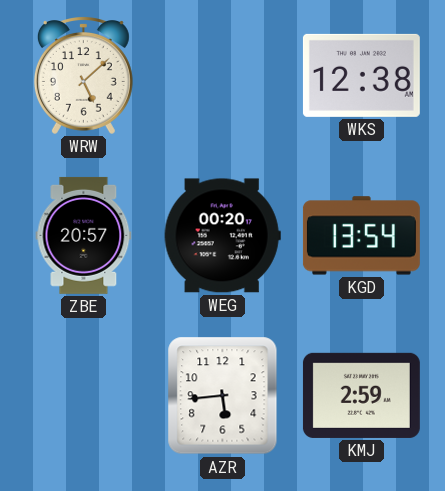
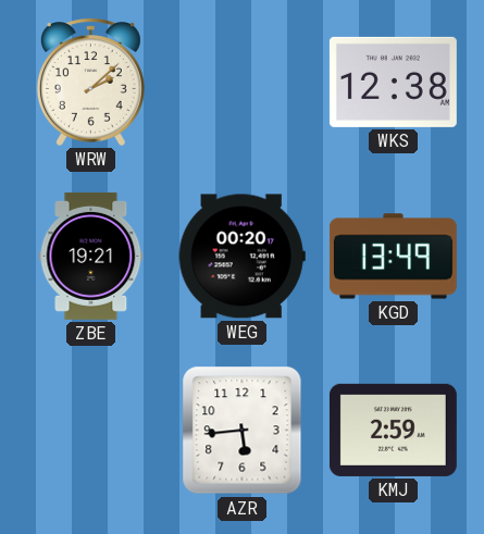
WRW: 5:08 -> 2:08 (90, 83)
ZBE: 20:57 -> 19:21 (91, 256)
KGD: 13:54 -> 13:49 (393, 257)
